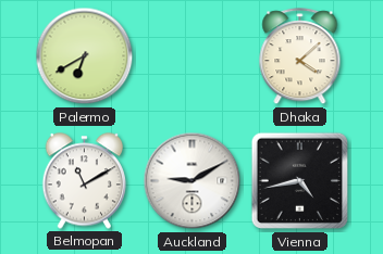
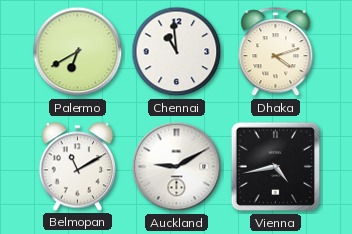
Chennai: none -> 10:59 (177, 52)
Dhaka: 4:08 -> 4:12 (276, 52)
